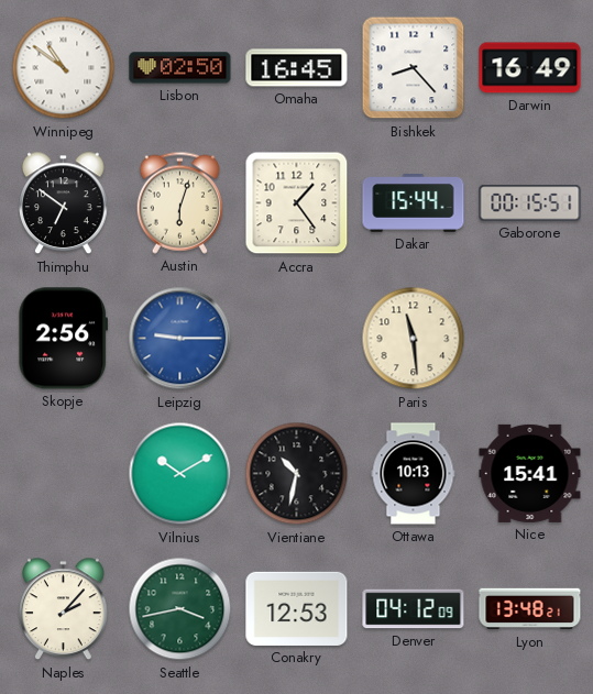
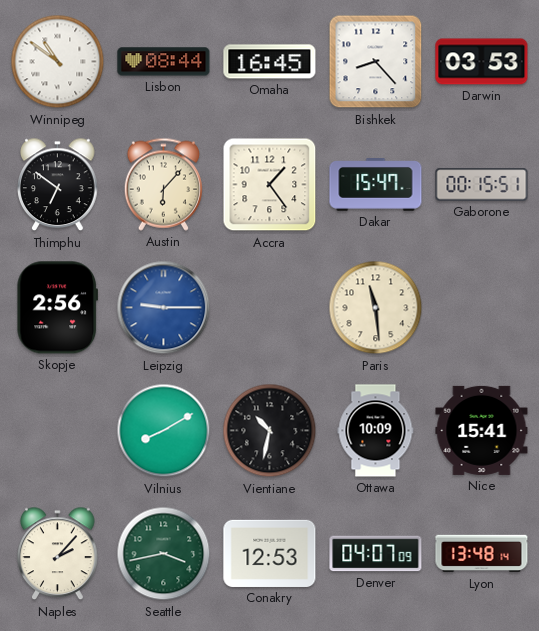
Lisbon: 02:50 -> 08:44 (164, 62)
Darwin: 16:49 -> 03:53 (482, 62)
Austin: 6:03 -> 6:07 (163, 184)
Dakar: 15:44 -> 15:47 (376, 185)
Vilnius: 10:10 -> 8:10 (164, 431)
Ottawa: 10:13 -> 10:09 (376, 431)
Denver: 04:12 -> 04:07 (376, 554)
Lyon: 13:48:21 -> 13:48:14 (482, 554)
